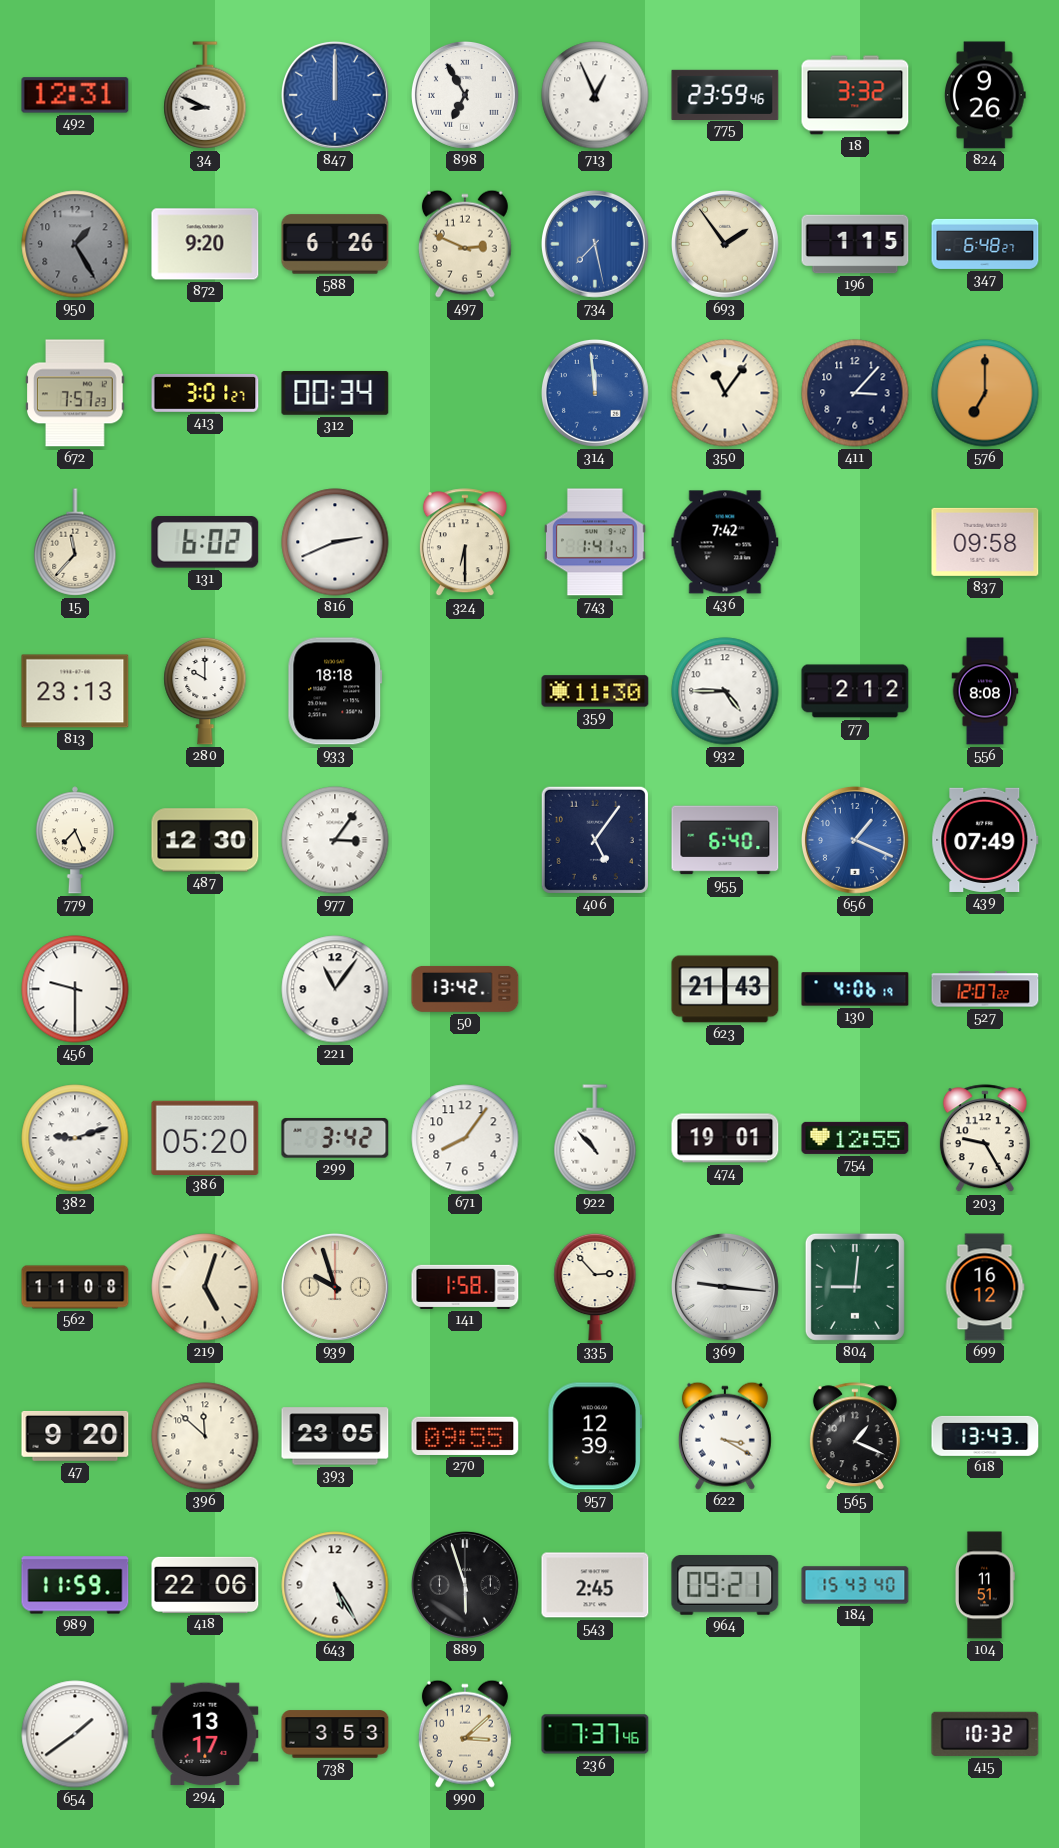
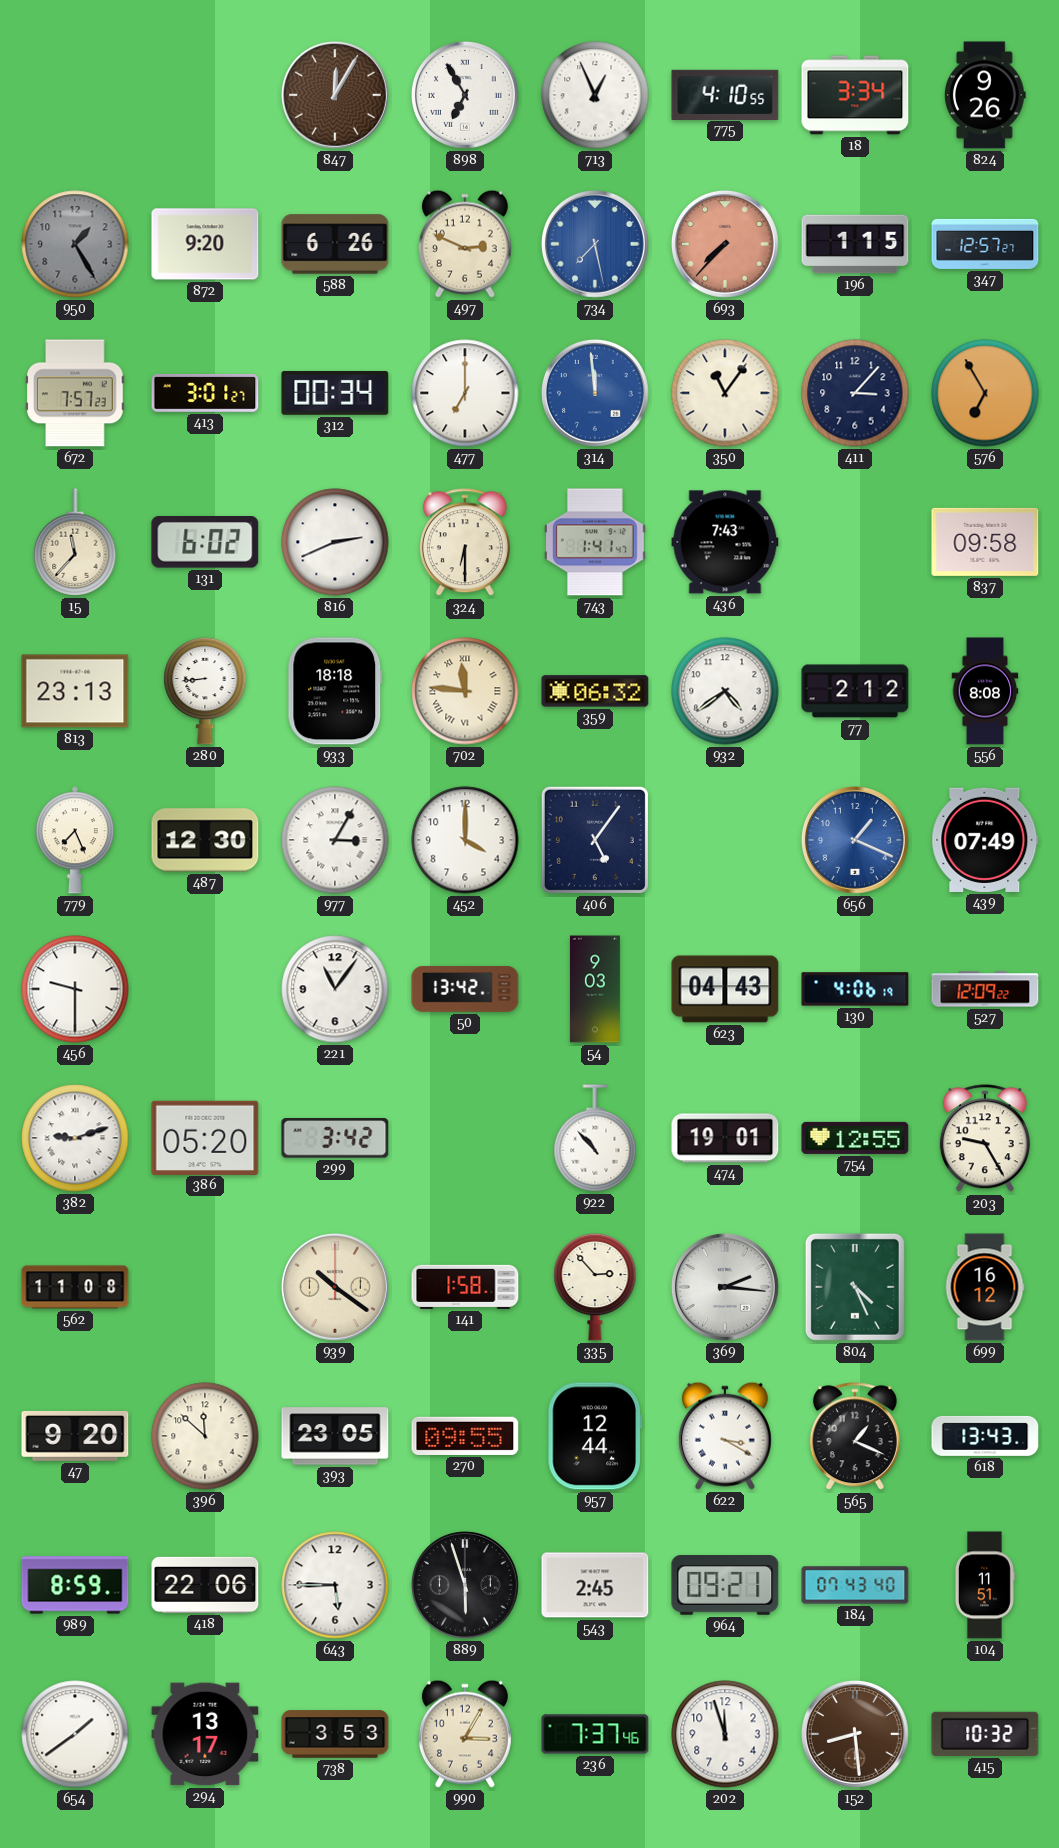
492: 12:31 -> none (75, 95)
34: 8:49 -> none (205, 95)
847: 12:00 -> 12:05 (335, 95)
847 dial: blue -> brown (335, 95)
775: 23:59 -> 4:10 (725, 94)
18: 3:32 -> 3:34 (855, 95)
693: 1:54 -> 7:37 (725, 244)
693 dial: cream -> salmon (725, 244)
347: 6:48 -> 12:57 (985, 244)
477: none -> 7:00 (465, 393)
576: 7:00 -> 6:55 (985, 393)
436: 7:42 -> 7:43 (725, 542)
280: 10:00 -> 8:44 (205, 691)
702: none -> 11:46 (465, 691)
359: 11:30 -> 06:32 (595, 691)
932: 4:45 -> 4:39 (725, 691)
977: 3:06 -> 3:05 (335, 840)
452: none -> 4:00 (465, 840)
955: 6:40 -> none (725, 840)
54: none -> 9:03 (595, 989)
623: 21:43 -> 04:43 (725, 989)
527: 12:07 -> 12:09 (985, 989)
671: 8:06 -> none (465, 1138)
219: 5:03 -> none (205, 1287)
939: 9:57 -> 10:21 (335, 1287)
369: 9:16 -> 2:16 (725, 1287)
804: 9:01 -> 4:26 (855, 1287)
957: 12:39 -> 12:44 (594, 1436)
989: 11:59 -> 8:59 (75, 1585)
643: 5:25 -> 5:45 (335, 1585)
184: 15:43 -> 07:43 (855, 1585)
990: 3:08 -> 3:05 (465, 1734)
202: none -> 11:57 (725, 1734)
152: none -> 8:29 (855, 1734)
